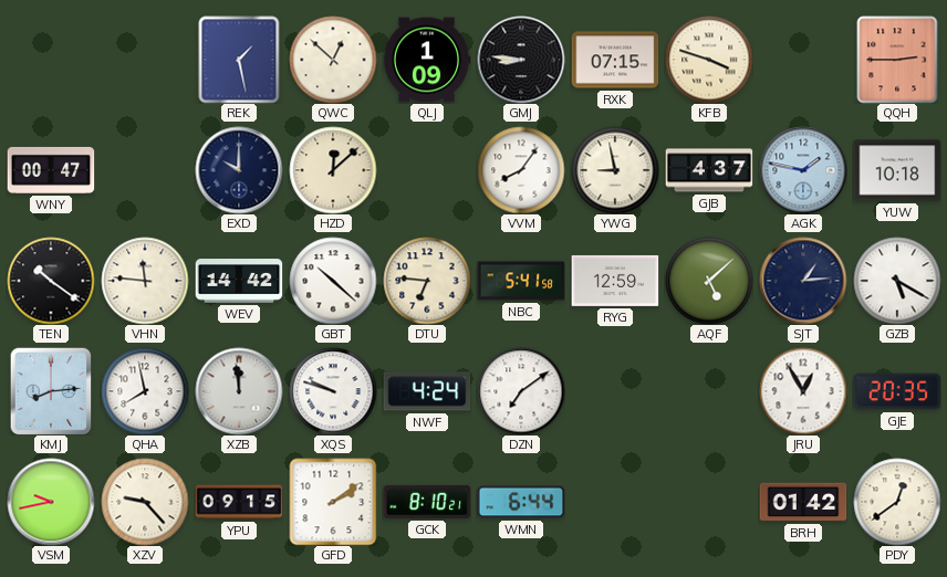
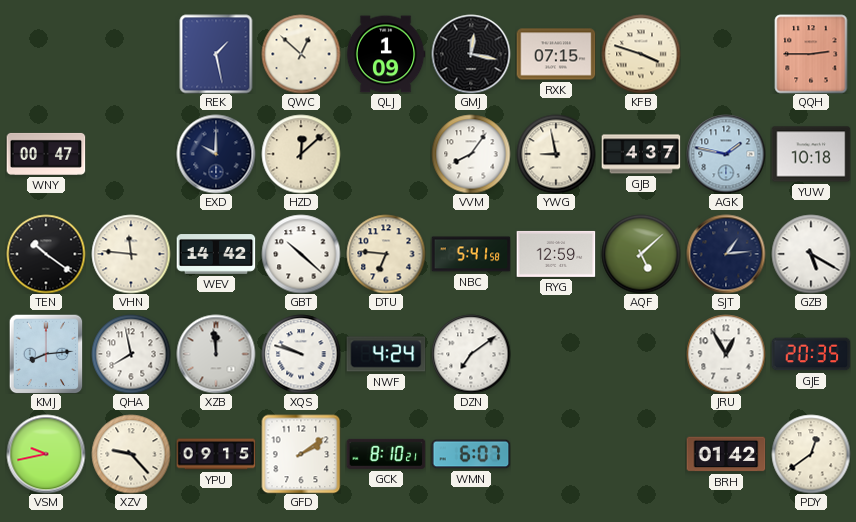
GMJ: 8:46 -> 12:17 (471, 54)
WMN: 6:44 -> 6:07 (471, 454)
